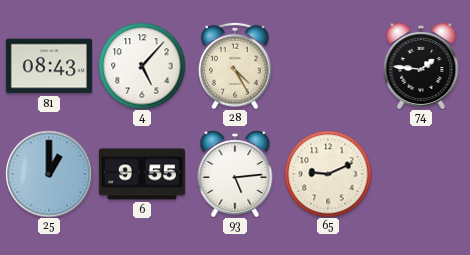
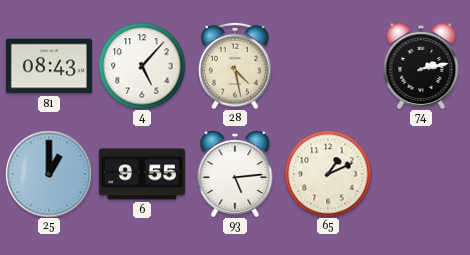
28: 4:25 -> 4:28 (236, 66)
74: 1:46 -> 2:13 (421, 66)
65: 9:11 -> 1:11 (328, 174)
